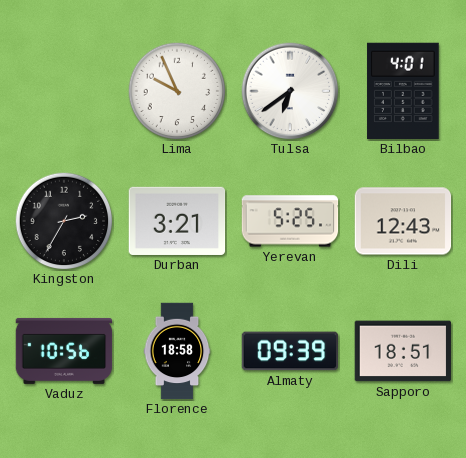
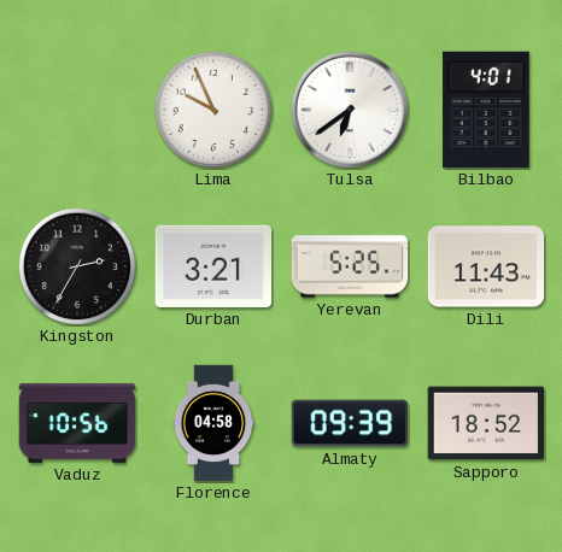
Dili: 12:43 -> 11:43 (486, 266)
Florence: 18:58 -> 04:58 (213, 423)
Sapporo: 18:51 -> 18:52 (486, 423)
